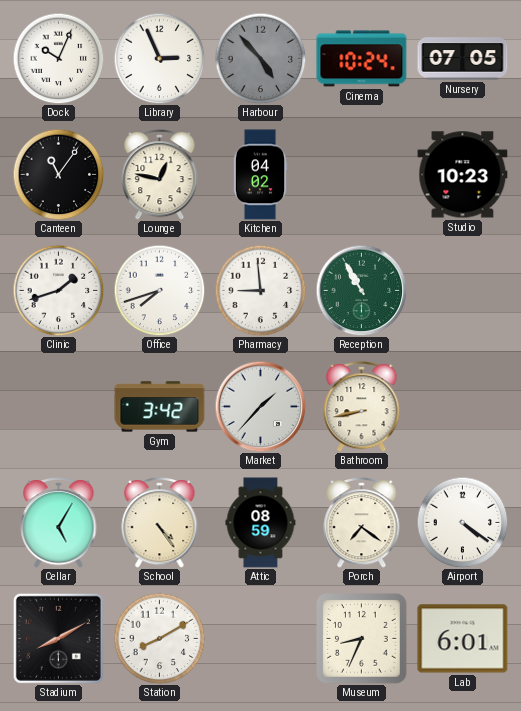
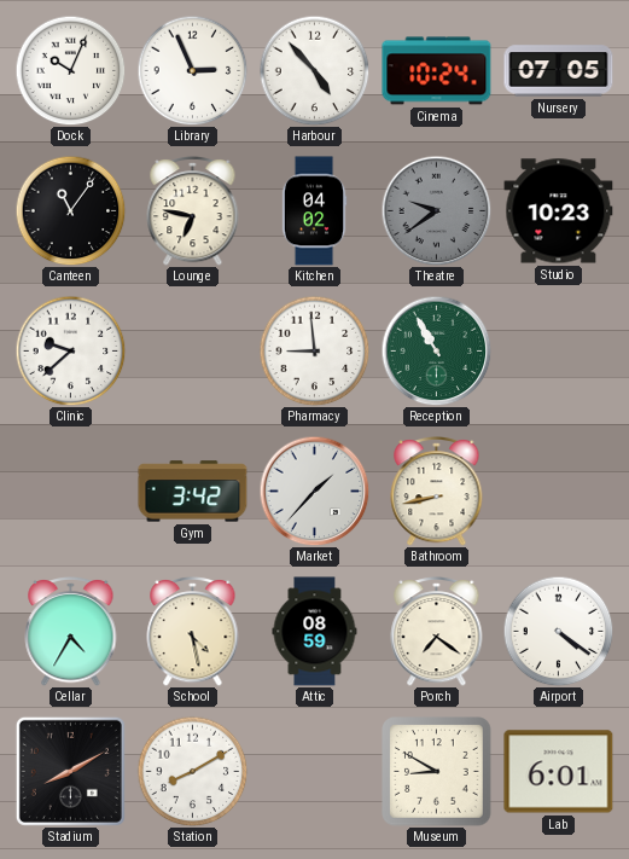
Harbour dial: grey -> white (314, 70)
Lounge: 12:47 -> 6:47 (193, 210)
Theatre: none -> 9:39 (436, 210)
Clinic: 1:42 -> 9:38 (70, 350)
Office: 7:42 -> none (159, 290)
Cellar: 5:05 -> 4:35 (71, 631)
School: 4:24 -> 4:28 (193, 631)
Museum: 8:34 -> 8:50 (437, 772)
